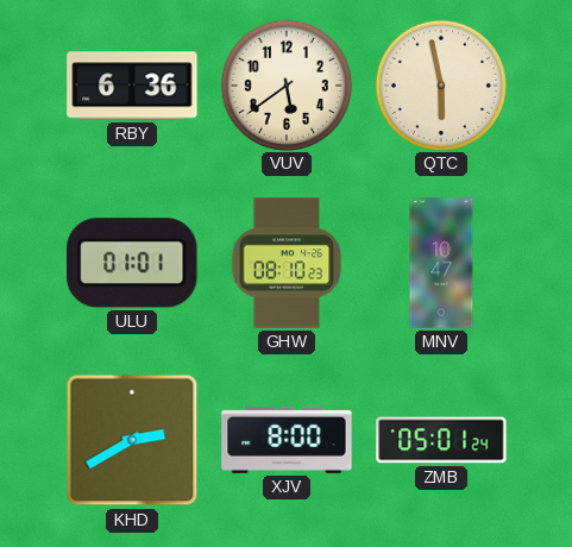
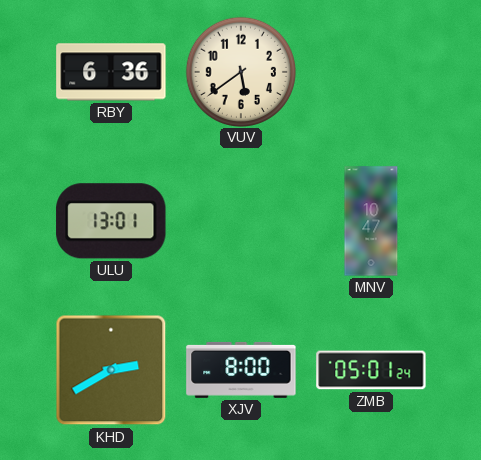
QTC: 5:58 -> none (440, 84)
ULU: 01:01 -> 13:01 (111, 221)
GHW: 08:10 -> none (287, 263)
